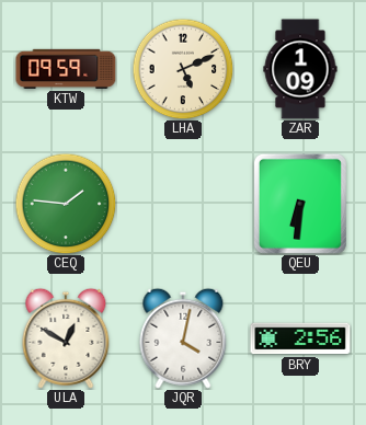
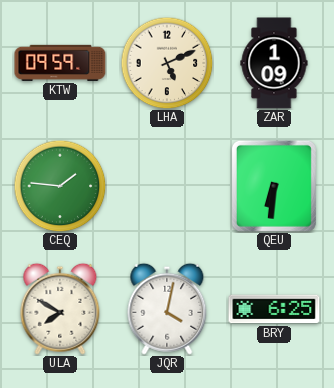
ULA: 12:50 -> 7:50 (60, 309)
BRY: 2:56 -> 6:25 (274, 309)
